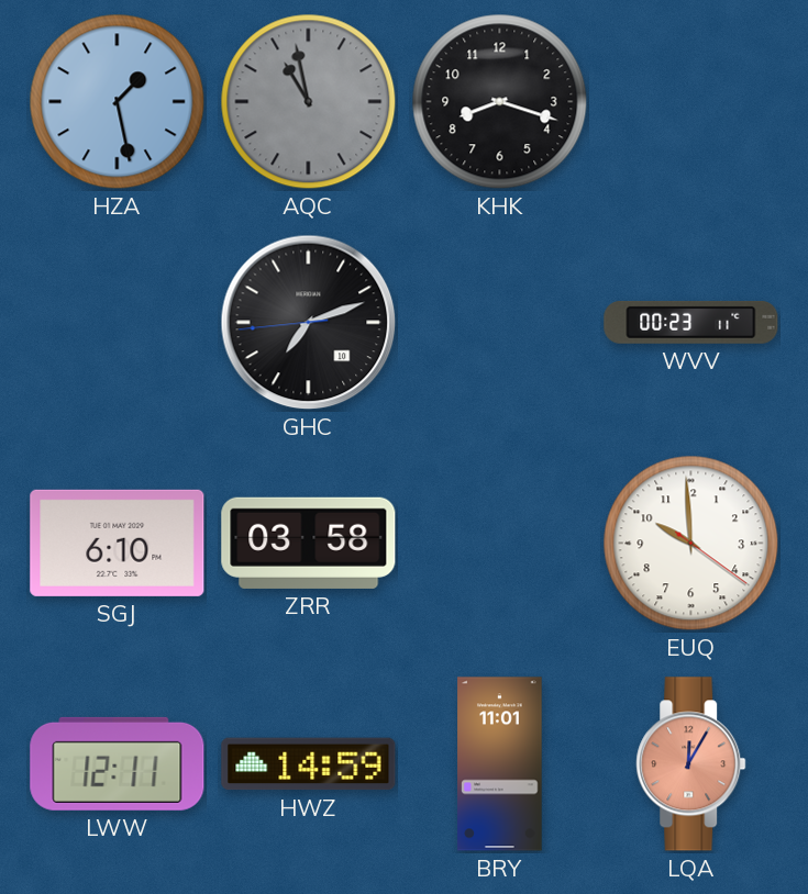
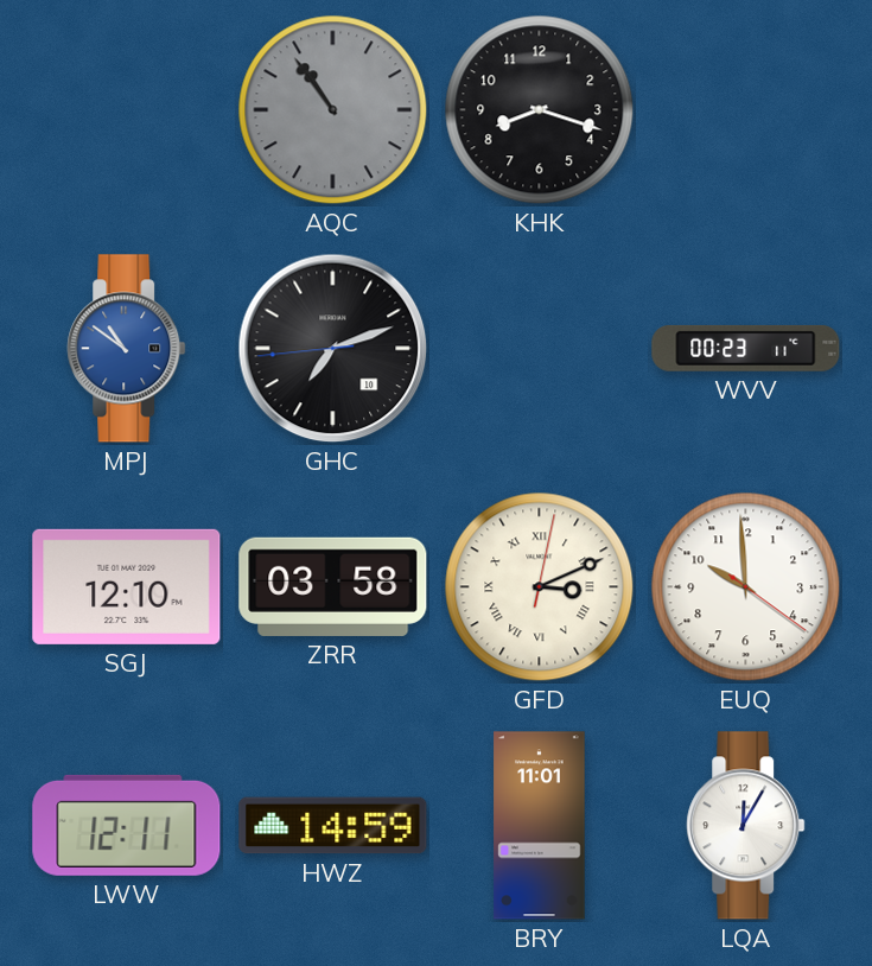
HZA: 1:28 -> none (118, 102)
AQC: 10:58 -> 10:54 (333, 110)
MPJ: none -> 10:51 (127, 349)
SGJ: 6:10 -> 12:10 (127, 586)
GFD: none -> 3:11 (540, 587)
LQA dial: salmon -> white (746, 826)
